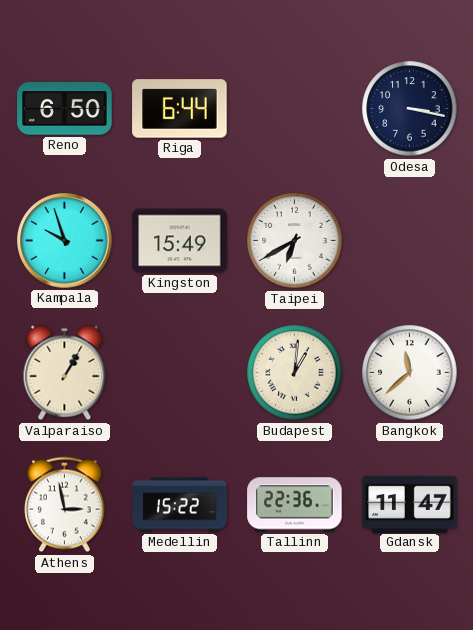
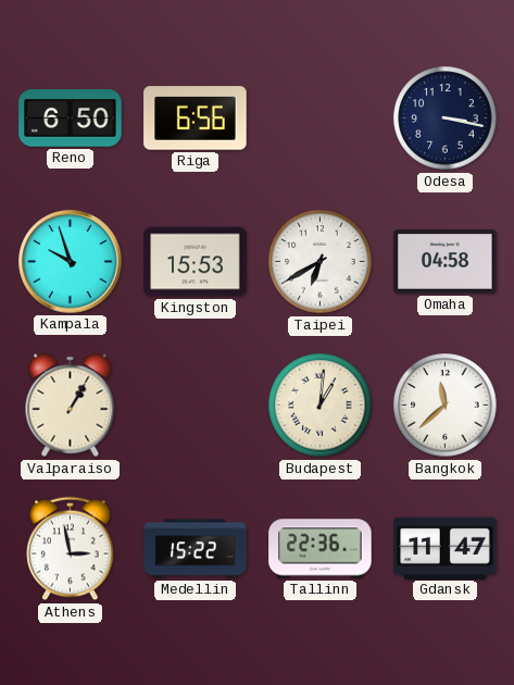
Riga: 6:44 -> 6:56 (196, 119)
Kingston: 15:49 -> 15:53 (196, 262)
Omaha: none -> 04:58 (446, 262)
